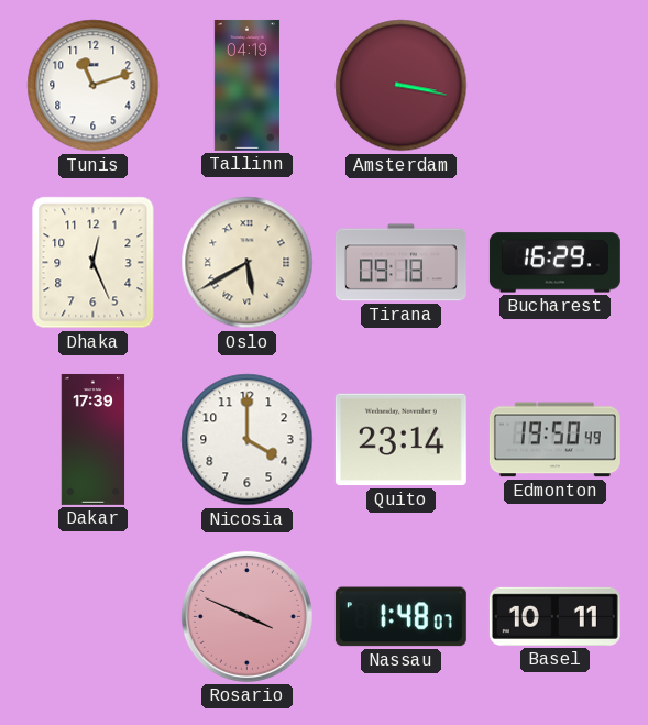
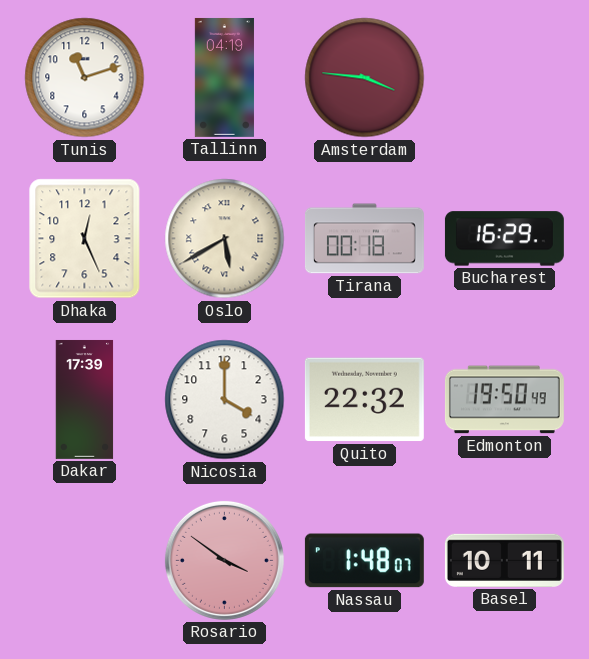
Amsterdam: 3:17 -> 3:46 (365, 78)
Tirana: 09:18 -> 00:18 (364, 239)
Quito: 23:14 -> 22:32 (364, 400)
Rosario: 3:49 -> 3:51 (224, 560)
